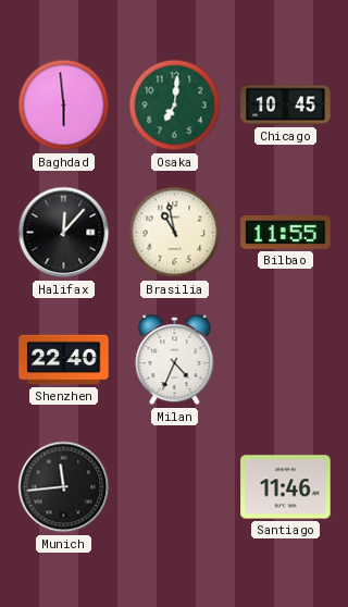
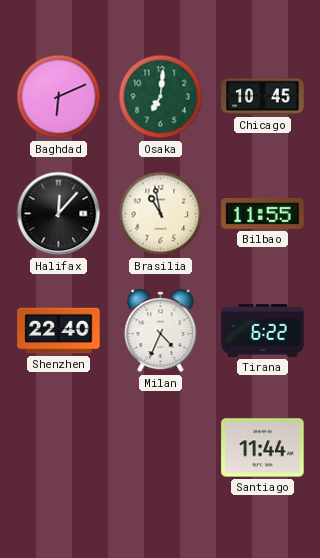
Baghdad: 5:59 -> 6:11 (59, 97)
Tirana: none -> 6:22 (263, 330)
Munich: 11:44 -> none (64, 487)
Santiago: 11:46 -> 11:44 (263, 448)
